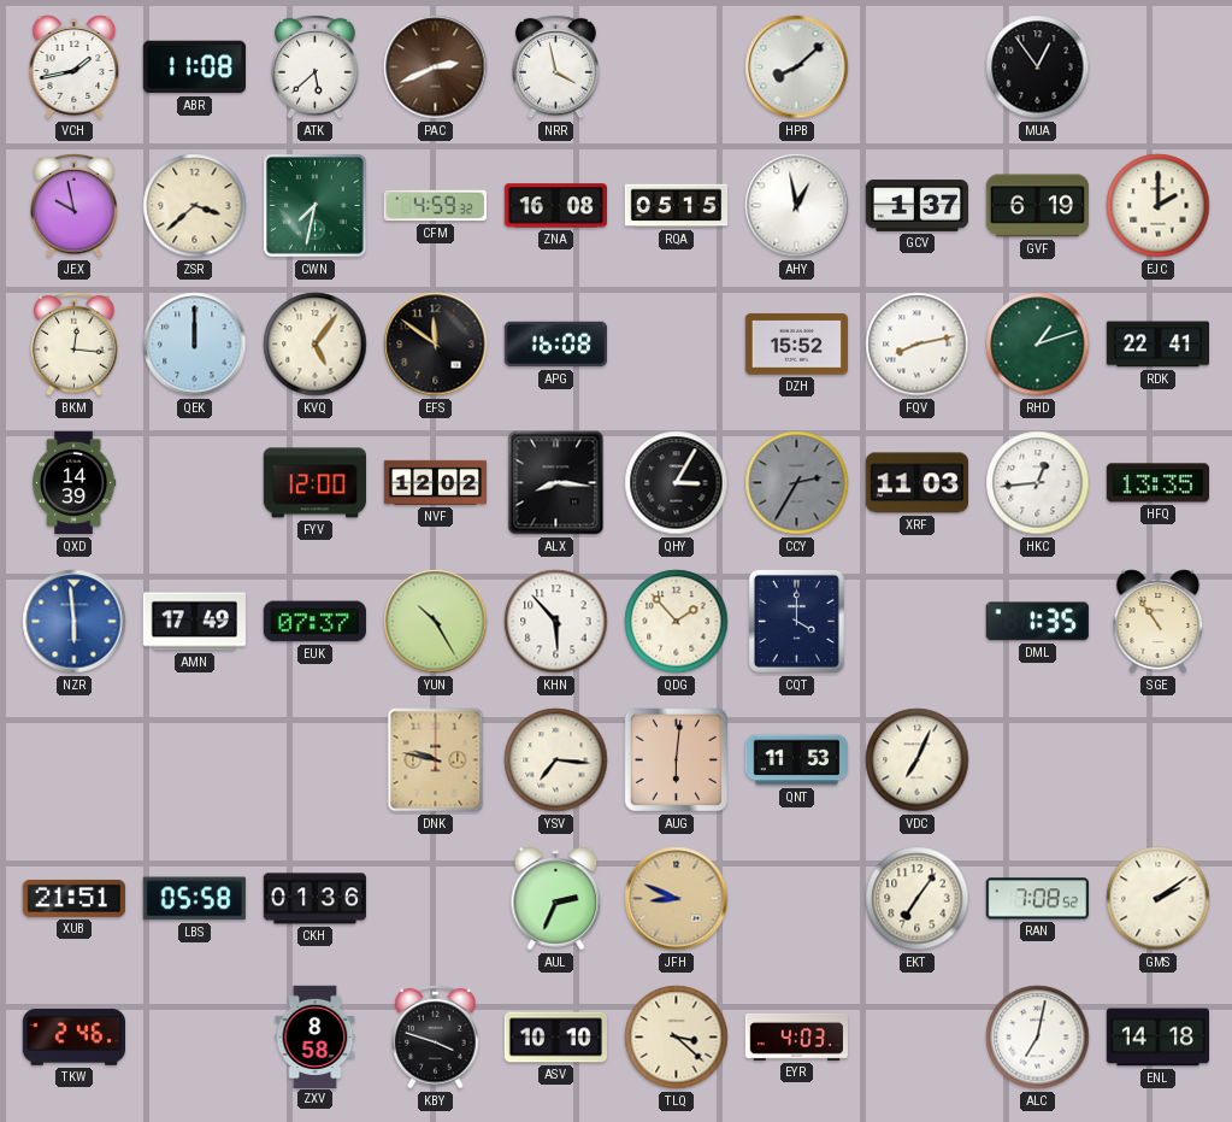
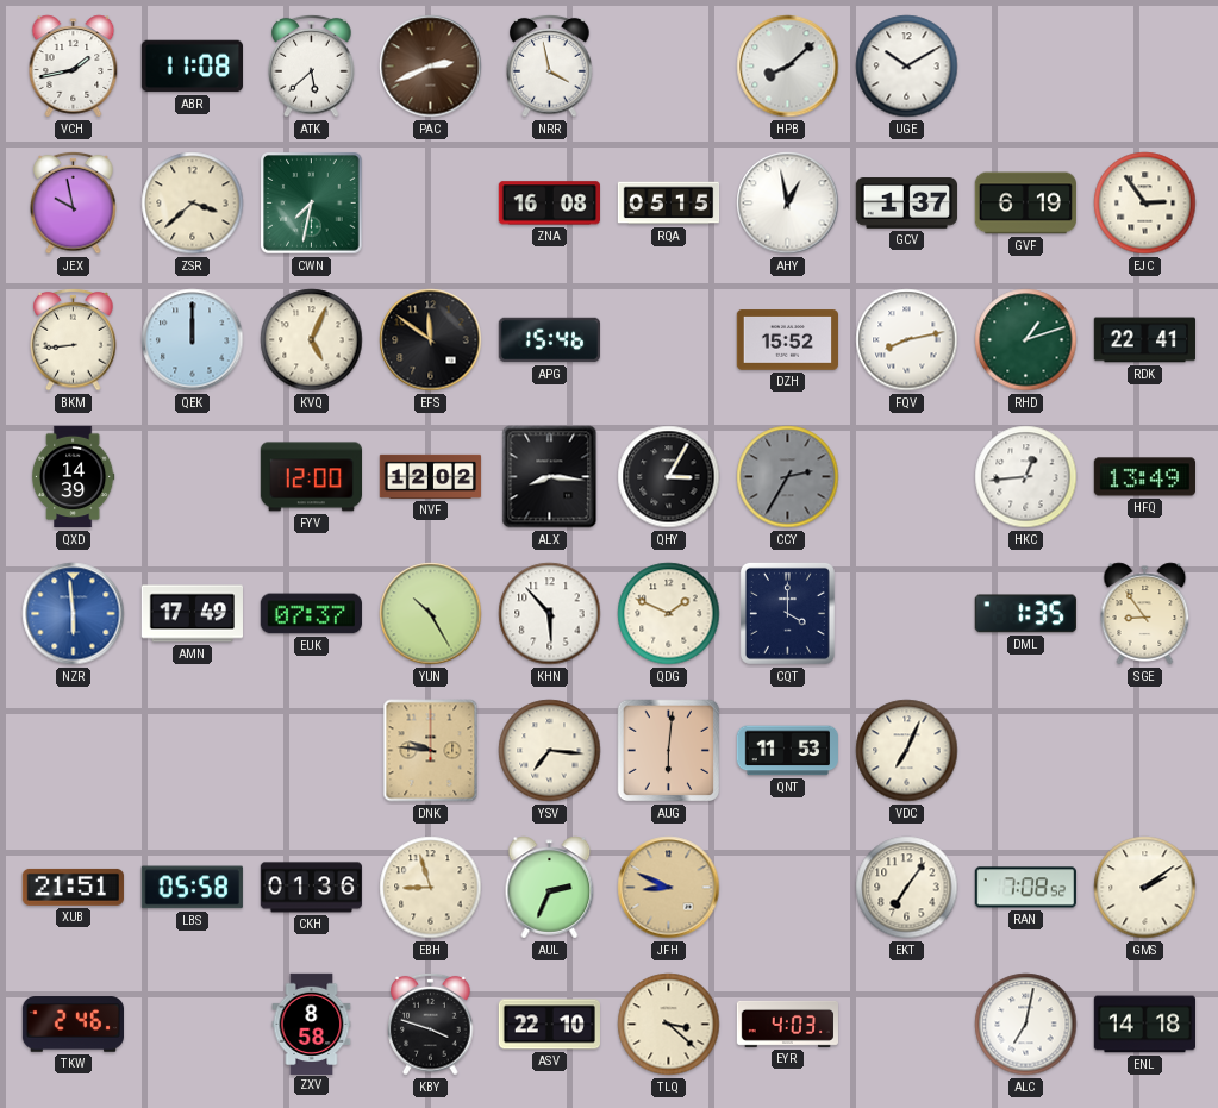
UGE: none -> 10:10 (907, 67)
MUA: 12:54 -> none (1038, 67)
CFM: 4:59 -> none (435, 206)
EJC: 2:00 -> 2:54 (1145, 204)
BKM: 12:16 -> 8:44 (74, 339)
KVQ: 5:06 -> 5:04 (312, 340)
APG: 16:08 -> 15:46 (549, 340)
XRF: 11:03 -> none (916, 483)
HFQ: 13:35 -> 13:49 (1144, 477)
QDG: 1:53 -> 1:49 (669, 614)
SGE: 10:54 -> 8:54 (1145, 614)
DNK: 9:47 -> 9:46 (431, 751)
EBH: none -> 8:57 (431, 888)
ASV: 10:10 -> 22:10 (549, 1025)
